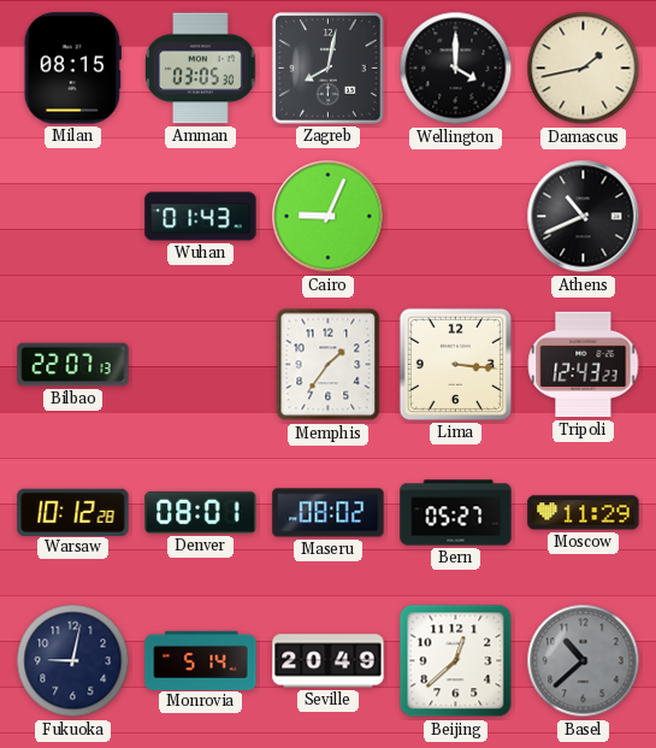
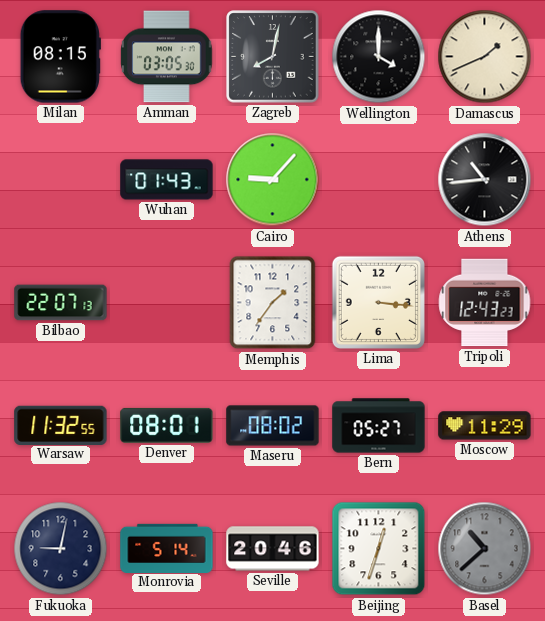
Damascus: 1:43 -> 1:41 (485, 57)
Cairo: 9:04 -> 9:07 (273, 180)
Athens: 10:41 -> 10:44 (485, 180)
Warsaw: 10:12 -> 11:32 (61, 425)
Seville: 20:49 -> 20:46 (273, 549)
Beijing: 12:38 -> 12:33 (379, 549)
